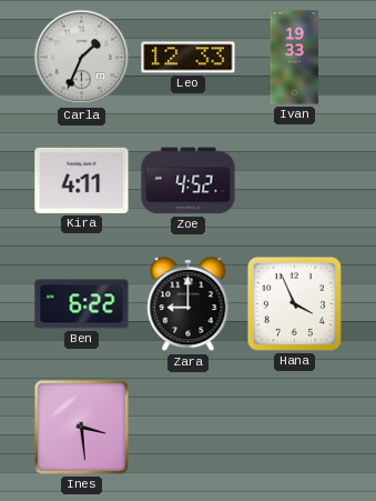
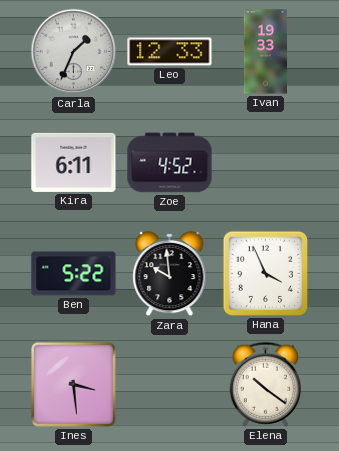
Kira: 4:11 -> 6:11 (74, 162)
Ben: 6:22 -> 5:22 (74, 274)
Zara: 9:00 -> 9:59 (170, 274)
Elena: none -> 10:21 (265, 384)
